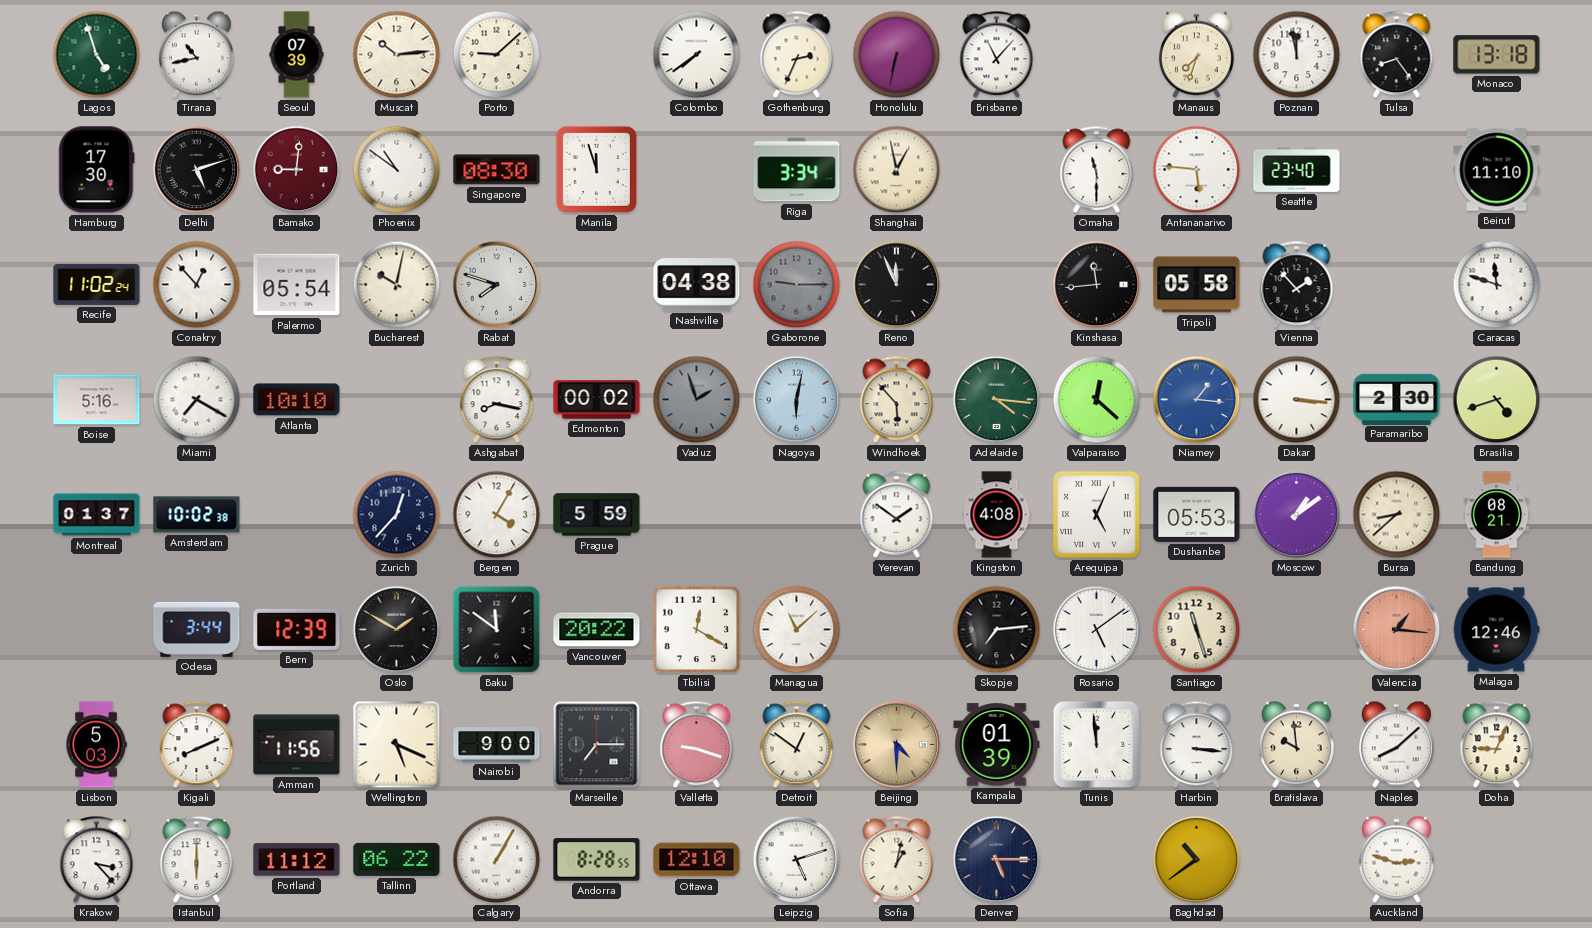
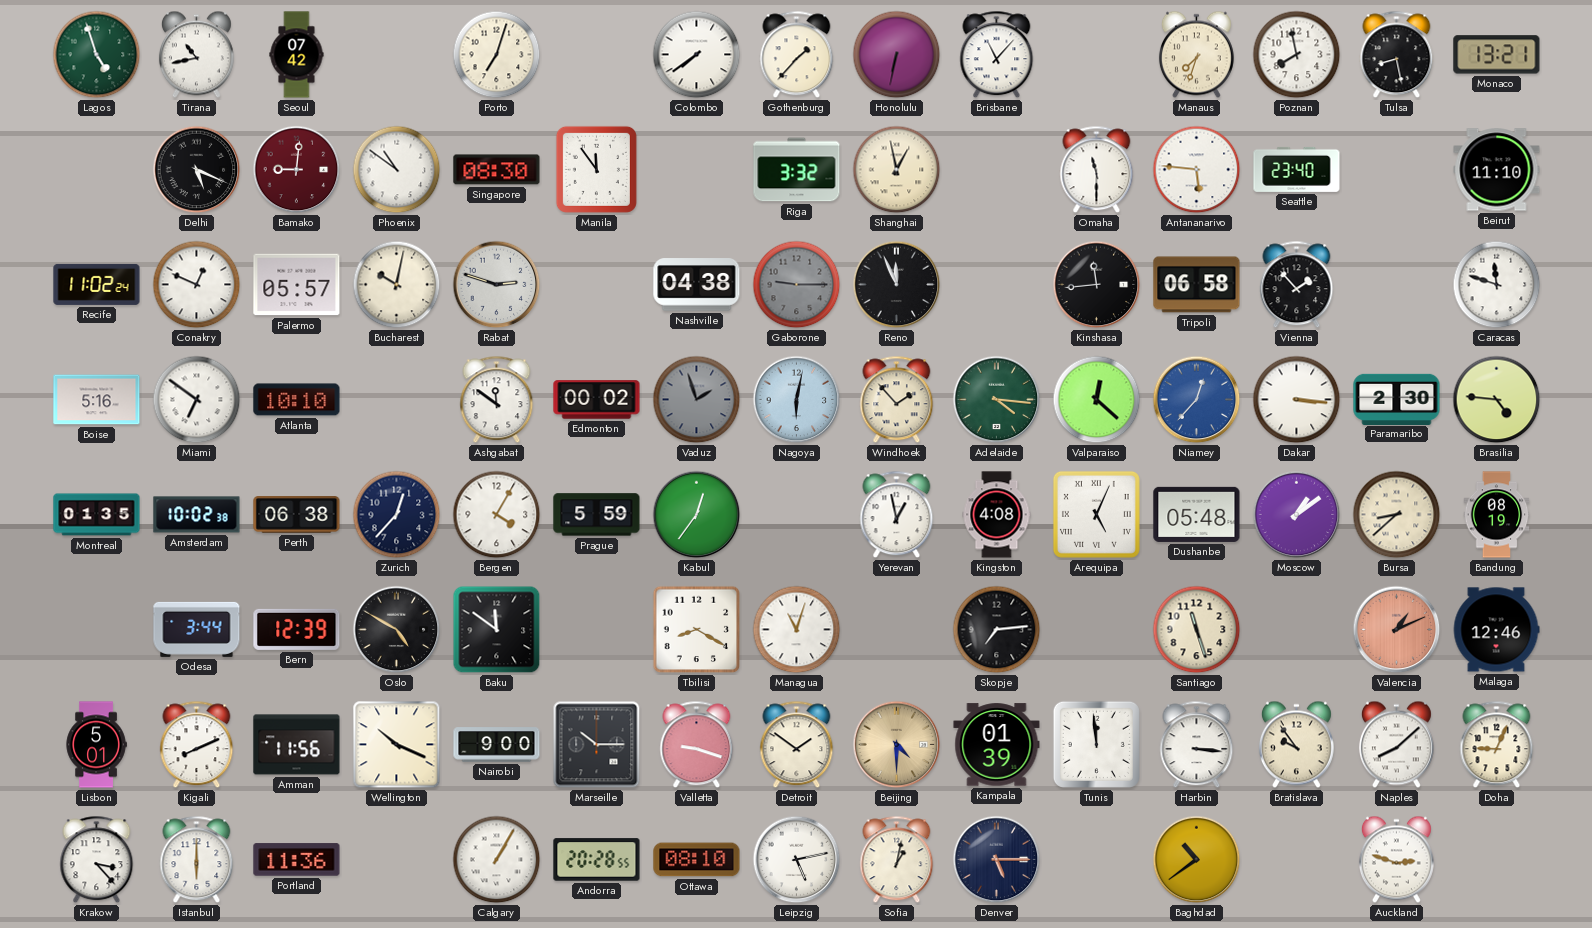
Seoul: 07:39 -> 07:42 (297, 55)
Muscat: 10:14 -> none (397, 55)
Porto: 9:08 -> 7:03 (497, 55)
Gothenburg: 2:34 -> 1:37 (797, 55)
Poznan: 11:58 -> 7:58 (1297, 55)
Tulsa: 8:24 -> 8:28 (1397, 55)
Monaco: 13:18 -> 13:21 (1497, 55)
Hamburg: 17:30 -> none (97, 170)
Delhi: 5:12 -> 5:19 (197, 170)
Manila: 11:57 -> 11:54 (596, 169)
Riga: 3:34 -> 3:32 (797, 170)
Conakry: 12:53 -> 12:49 (197, 285)
Palermo: 05:54 -> 05:57 (297, 285)
Rabat: 7:48 -> 2:48 (497, 285)
Tripoli: 05:58 -> 06:58 (1197, 285)
Miami: 7:20 -> 6:51 (197, 400)
Ashgabat: 8:17 -> 11:51 (497, 400)
Windhoek: 5:53 -> 1:53 (897, 400)
Niamey: 1:16 -> 12:37 (1197, 400)
Brasilia: 4:42 -> 4:46 (1497, 400)
Montreal: 01:37 -> 01:35 (97, 515)
Perth: none -> 06:38 (297, 515)
Kabul: none -> 12:36 (697, 515)
Yerevan: 1:51 -> 12:58 (897, 515)
Dushanbe: 05:53 -> 05:48 (1197, 514)
Bandung: 08:21 -> 08:19 (1497, 515)
Oslo: 1:50 -> 4:50 (397, 630)
Vancouver: 20:22 -> none (597, 630)
Tbilisi: 12:20 -> 8:20 (697, 630)
Managua: 11:08 -> 11:03 (797, 630)
Rosario: 5:09 -> none (1097, 630)
Valencia: 1:16 -> 1:11 (1397, 630)
Lisbon: 5:03 -> 5:01 (96, 745)
Wellington: 5:19 -> 10:19 (397, 745)
Marseille: 7:15 -> 10:15 (597, 745)
Detroit: 12:51 -> 1:51 (797, 745)
Bratislava: 9:59 -> 9:54 (1296, 745)
Portland: 11:12 -> 11:36 (297, 860)
Tallinn: 06:22 -> none (397, 859)
Andorra: 8:28 -> 20:28 (597, 860)
Ottawa: 12:10 -> 08:10 (697, 860)
Leipzig: 5:12 -> 5:13 (797, 860)
